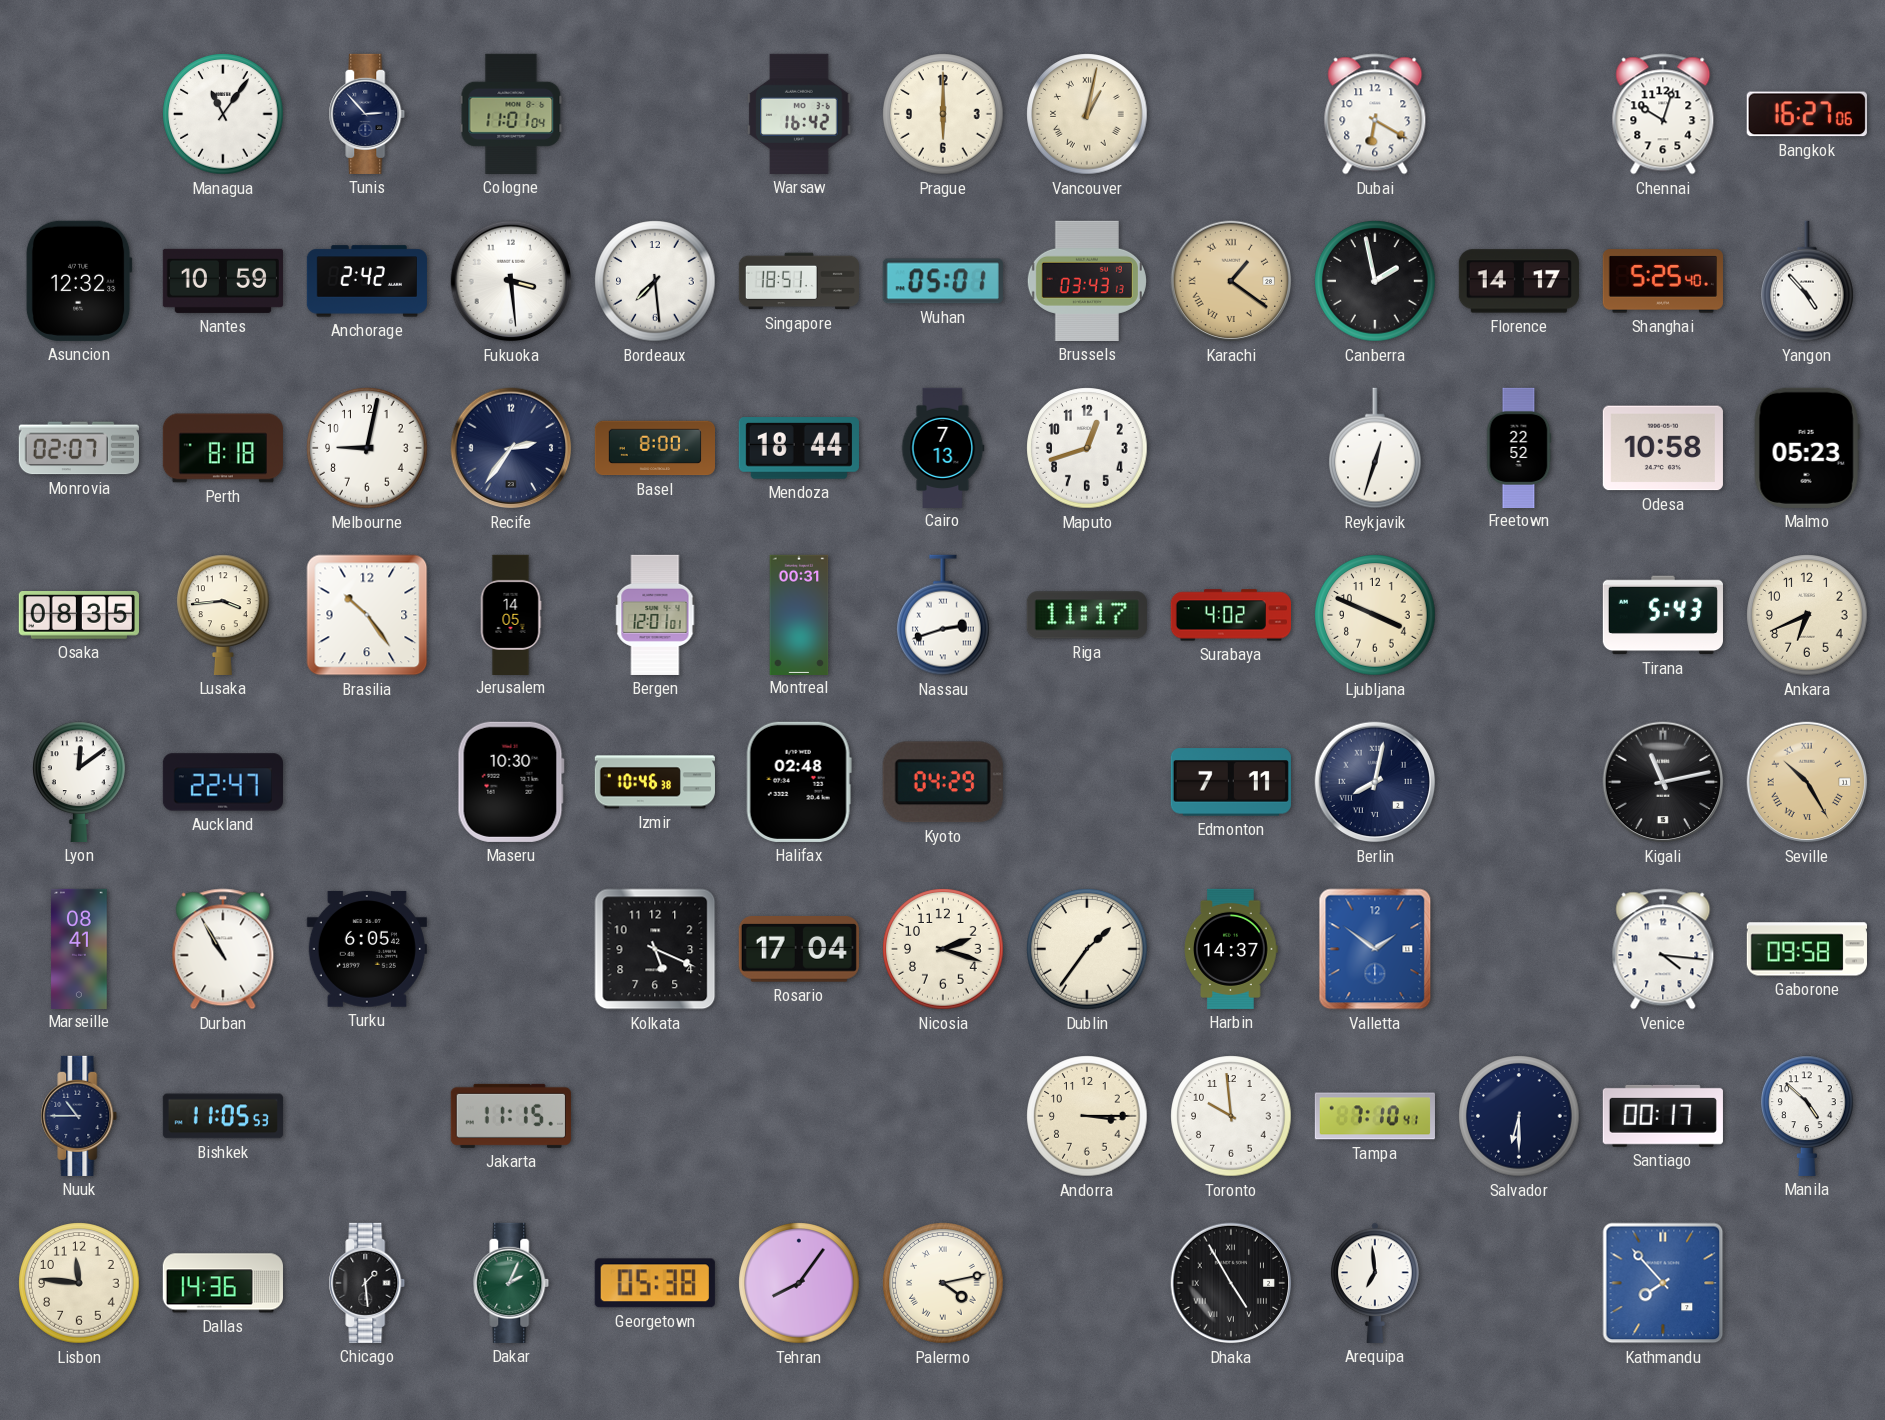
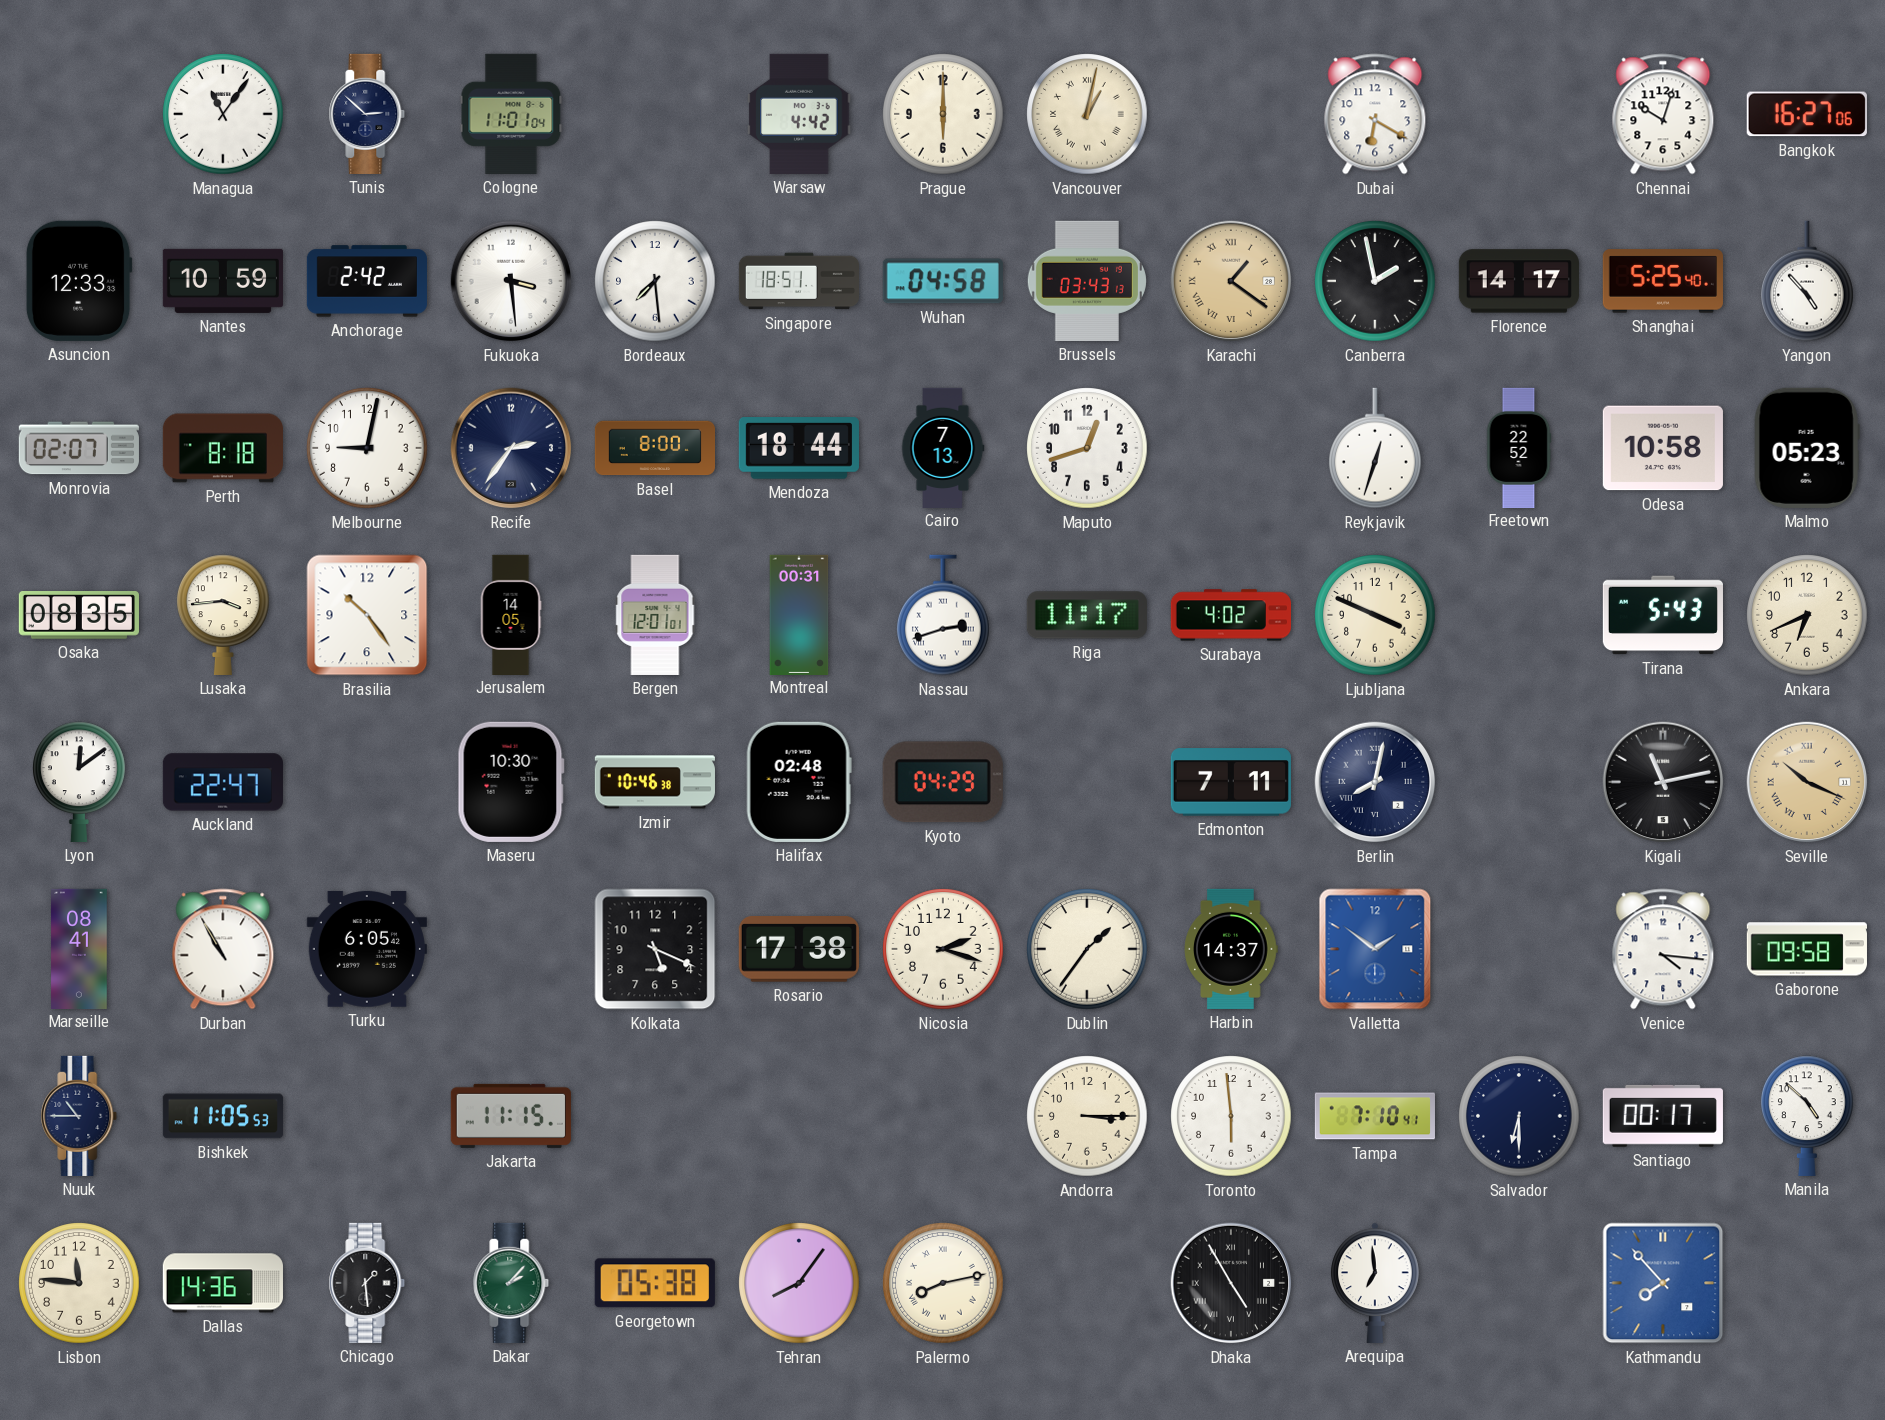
Tunis: 2:53 -> 2:52 (367, 114)
Warsaw: 16:42 -> 4:42 (799, 114)
Asuncion: 12:32 -> 12:33 (79, 281)
Wuhan: 05:01 -> 04:58 (943, 281)
Seville: 10:25 -> 10:19 (1807, 782)
Rosario: 17:04 -> 17:38 (799, 950)
Toronto: 9:59 -> 5:59 (1231, 1116)
Dakar: 2:04 -> 2:07 (511, 1283)
Palermo: 4:13 -> 8:13 (943, 1283)
